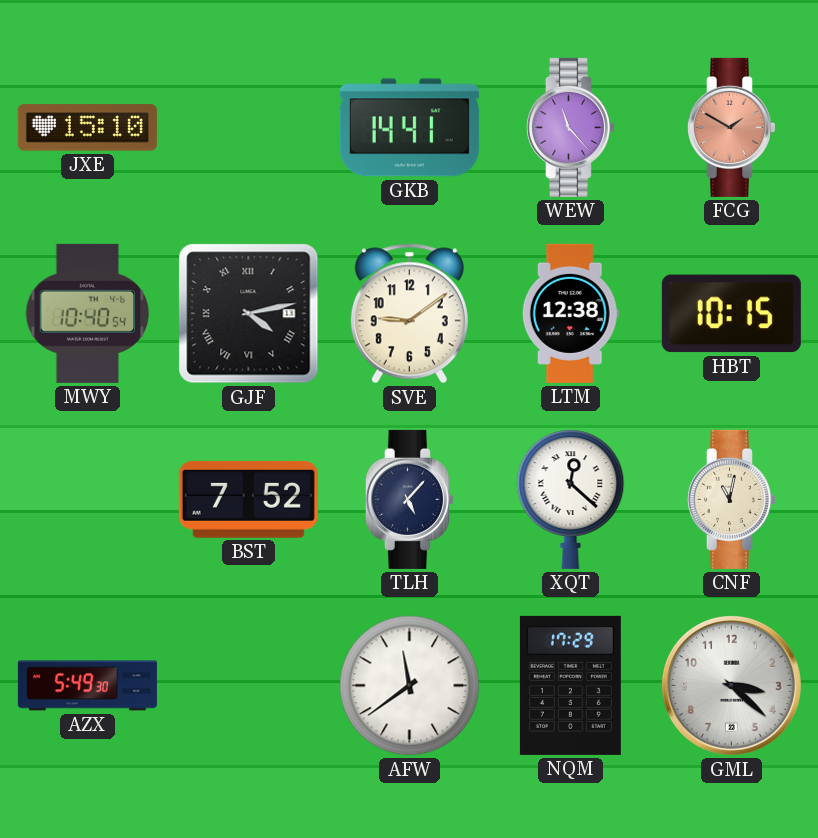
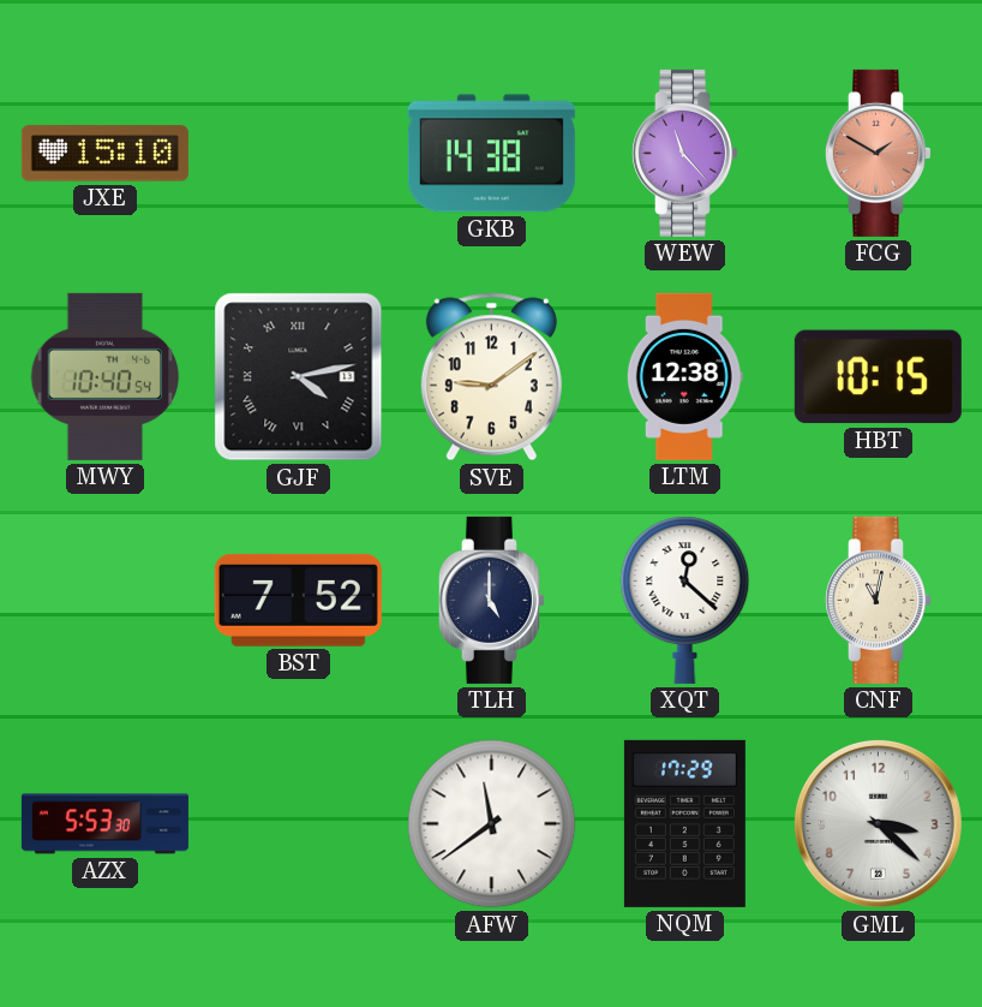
GKB: 14:41 -> 14:38 (491, 154)
TLH: 5:07 -> 5:00 (491, 600)
AZX: 5:49 -> 5:53 (104, 824)
